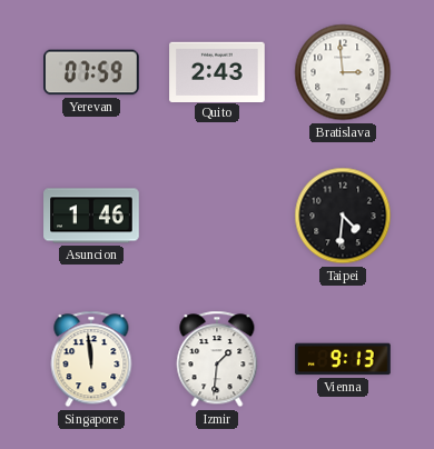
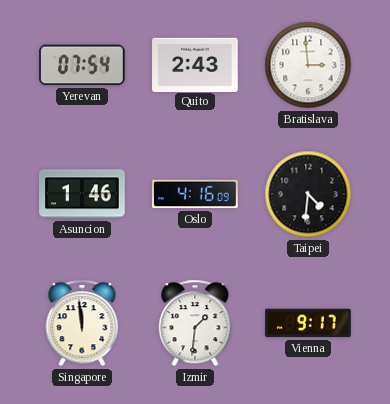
Yerevan: 07:59 -> 07:54 (82, 65)
Oslo: none -> 4:16 (195, 194)
Vienna: 9:13 -> 9:17 (308, 323)
